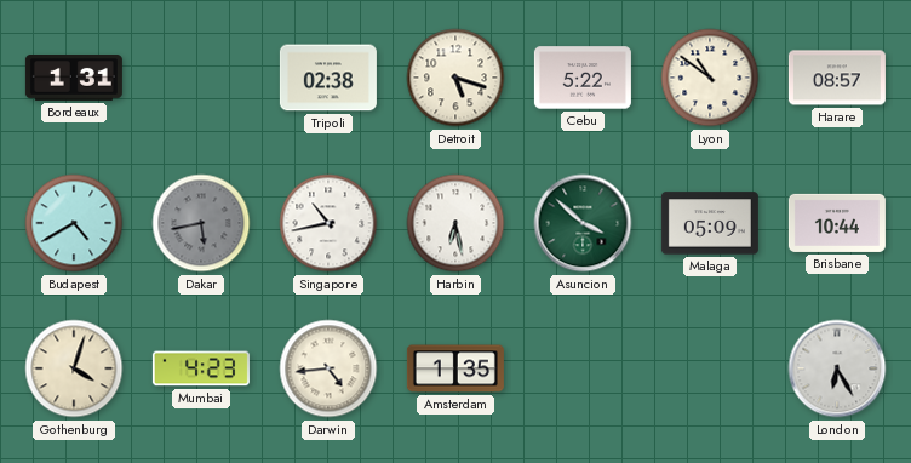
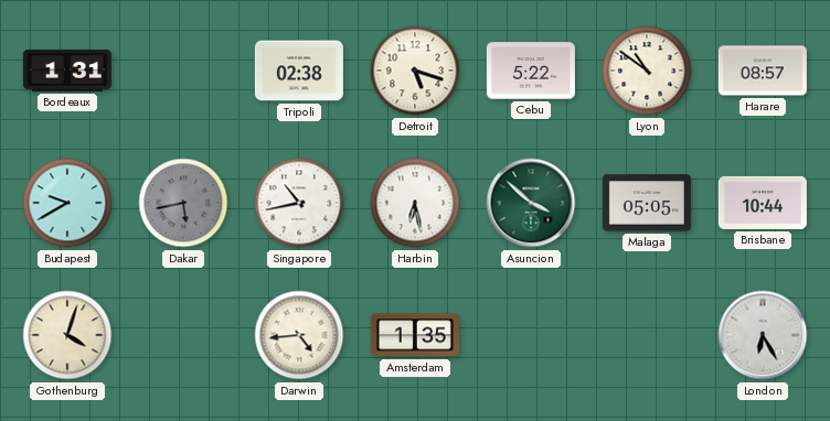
Budapest: 4:40 -> 9:40 (67, 203)
Malaga: 05:09 -> 05:05 (647, 203)
Mumbai: 4:23 -> none (201, 368)
